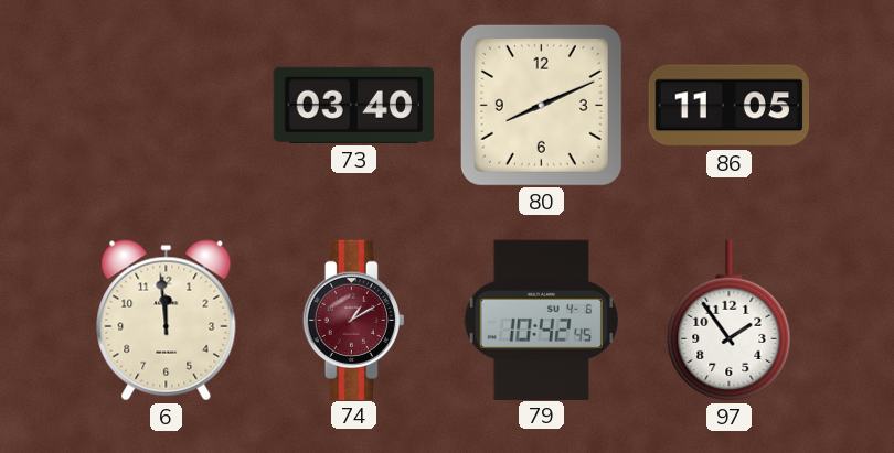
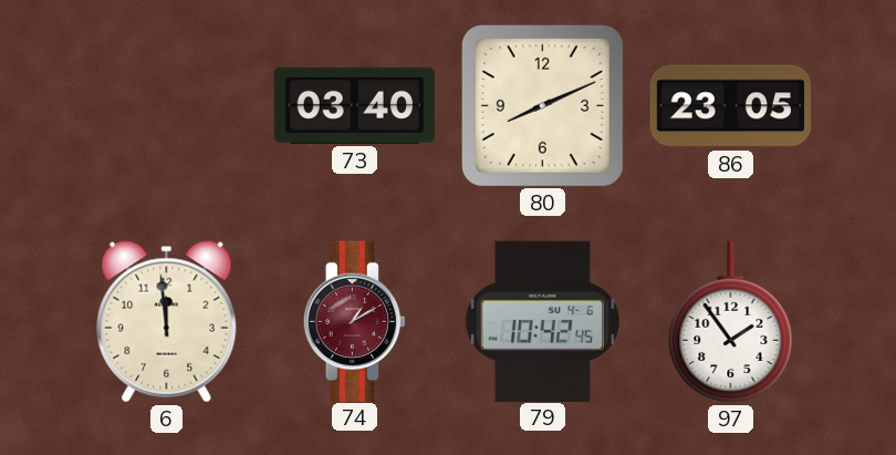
86: 11:05 -> 23:05 (731, 106)
